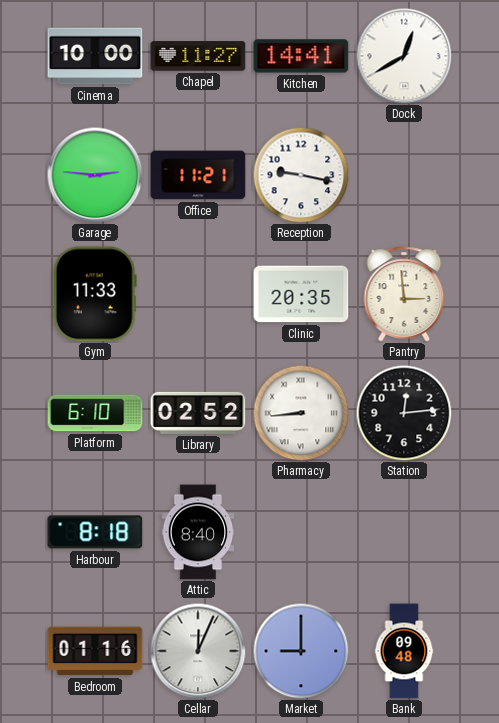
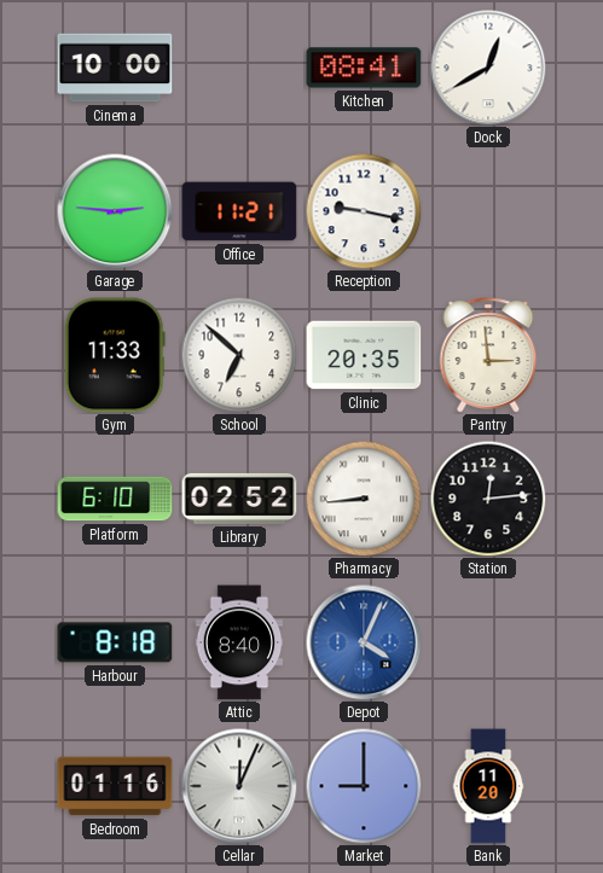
Chapel: 11:27 -> none (198, 56)
Kitchen: 14:41 -> 08:41 (364, 68)
School: none -> 6:52 (239, 355)
Depot: none -> 4:04 (364, 642)
Bank: 09:48 -> 11:20 (488, 786)
